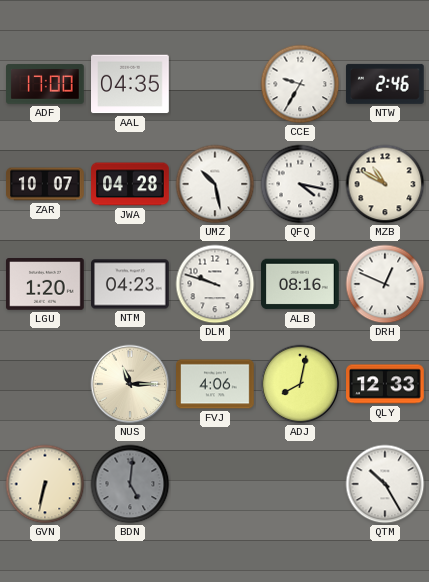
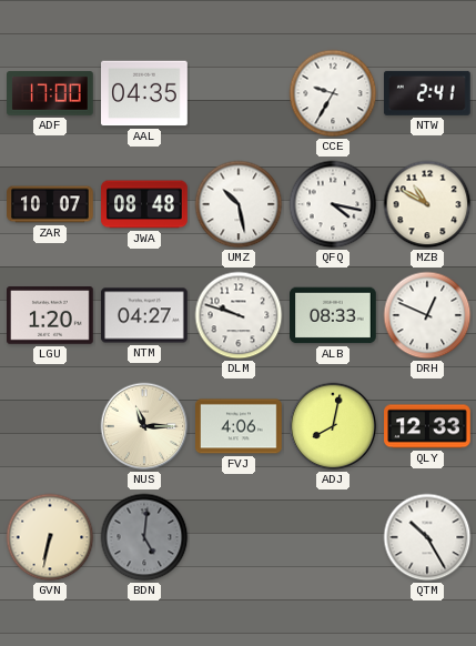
NTW: 2:46 -> 2:41 (427, 93)
JWA: 04:28 -> 08:48 (144, 204)
NTM: 04:23 -> 04:27 (144, 315)
ALB: 08:16 -> 08:33 (334, 315)
